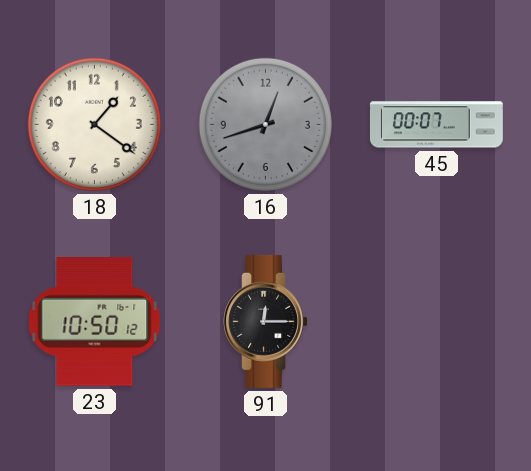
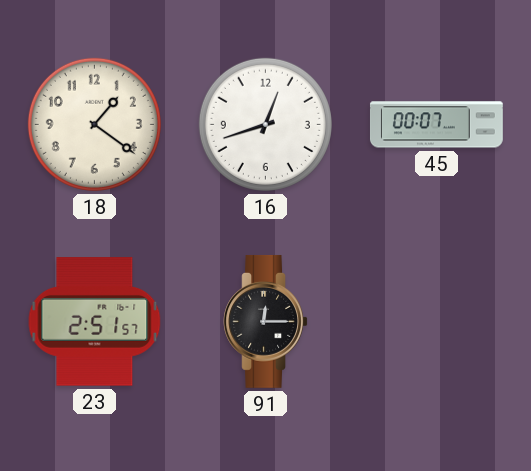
16 dial: grey -> white (265, 124)
23: 10:50 -> 2:51 (95, 322)
